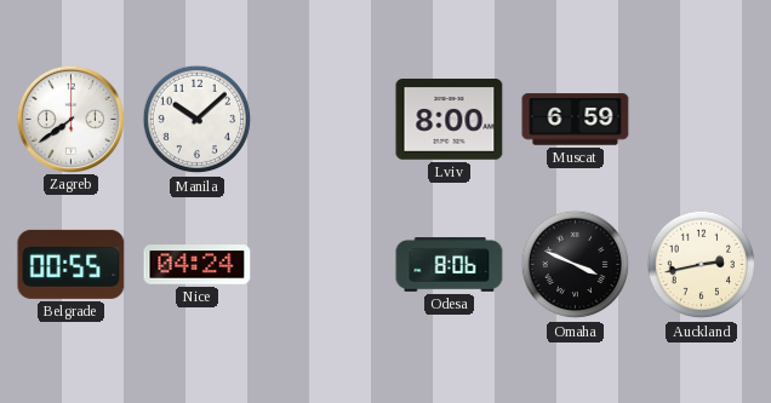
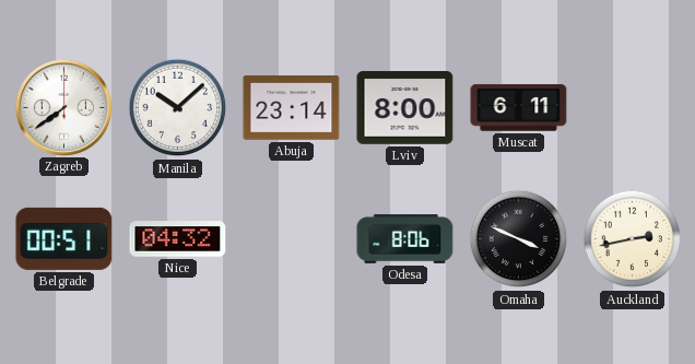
Abuja: none -> 23:14 (292, 108)
Muscat: 6:59 -> 6:11 (519, 108)
Belgrade: 00:55 -> 00:51 (64, 238)
Nice: 04:24 -> 04:32 (178, 239)
